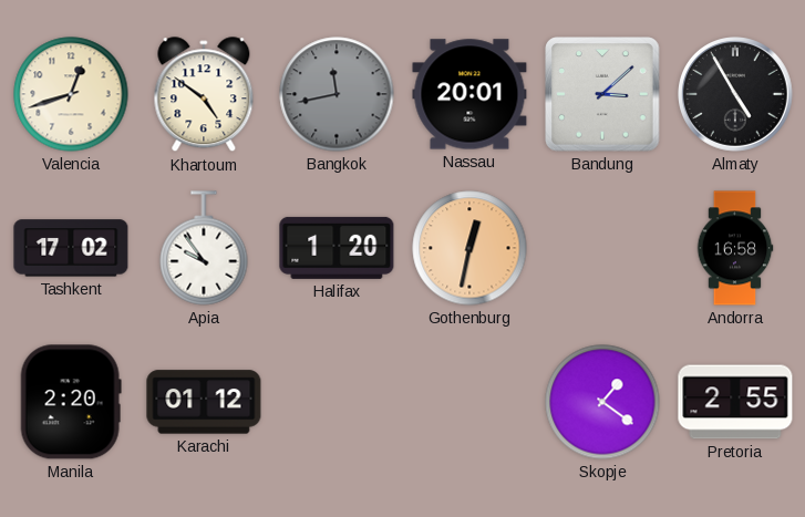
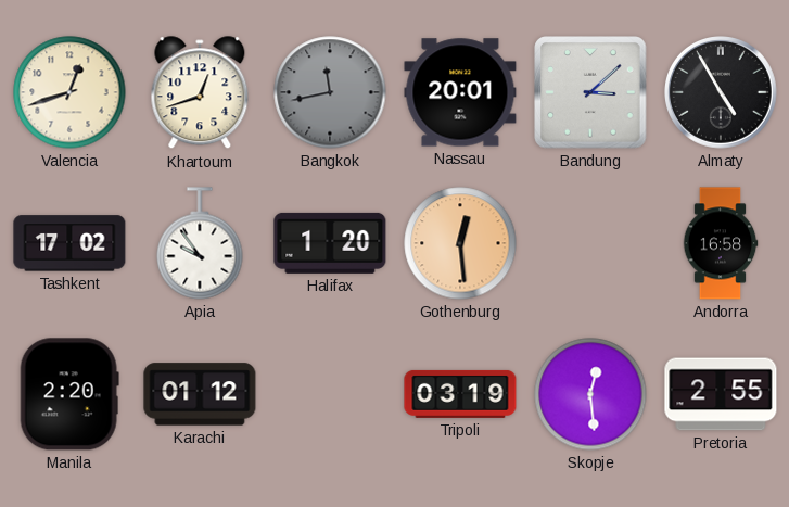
Khartoum: 4:51 -> 12:42 (200, 93)
Gothenburg: 12:32 -> 12:29 (460, 243)
Tripoli: none -> 03:19 (460, 394)
Skopje: 1:21 -> 12:29 (590, 394)
